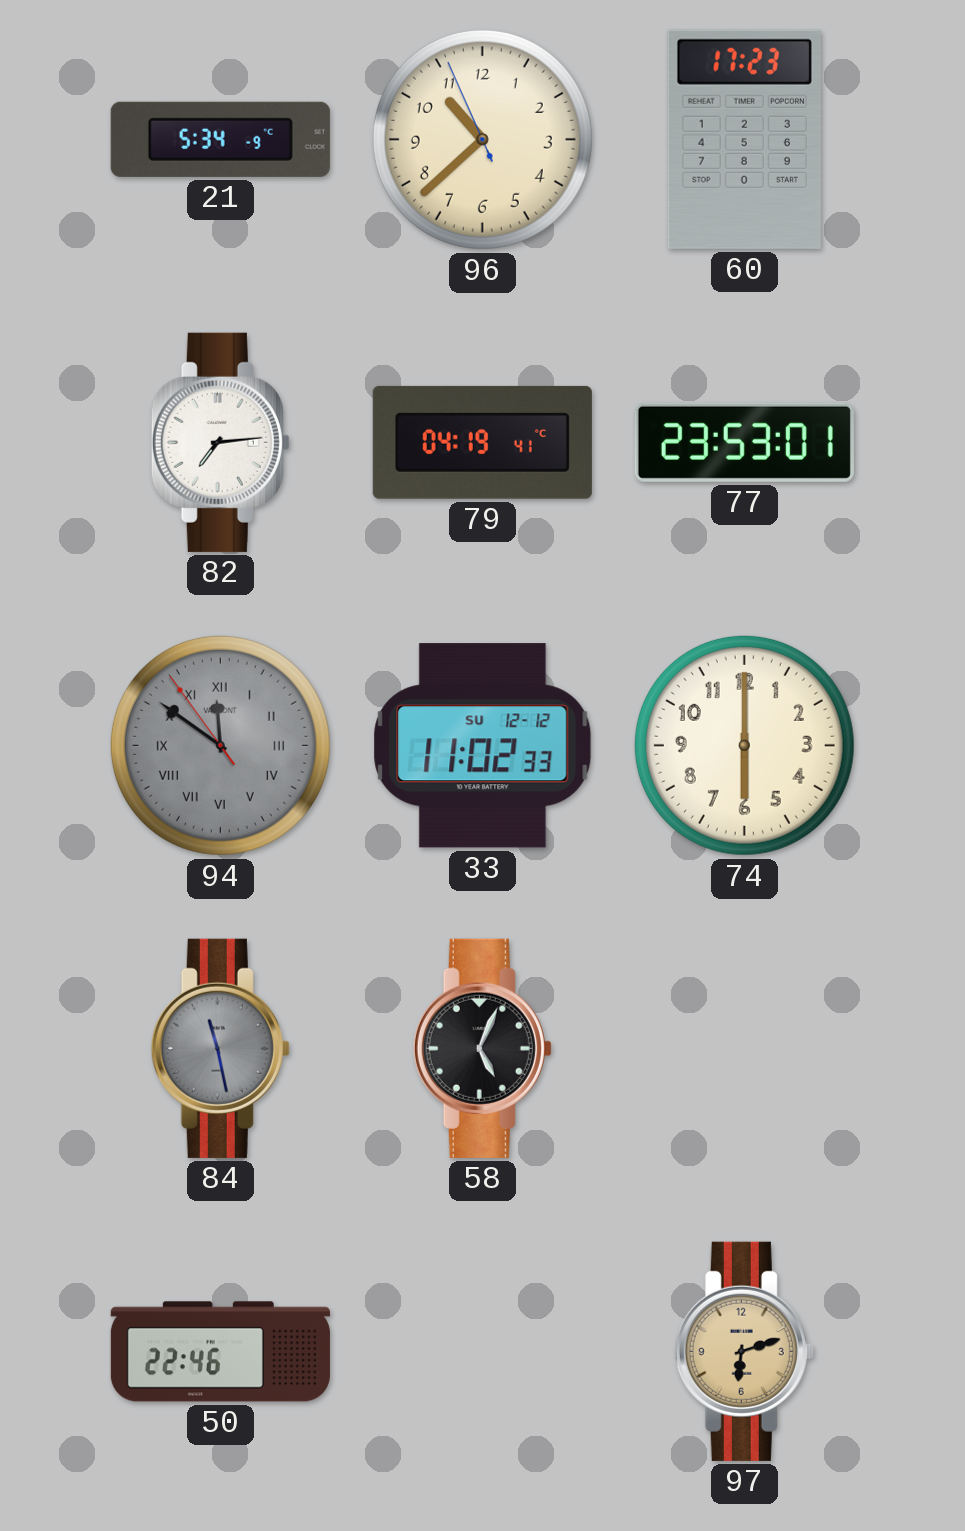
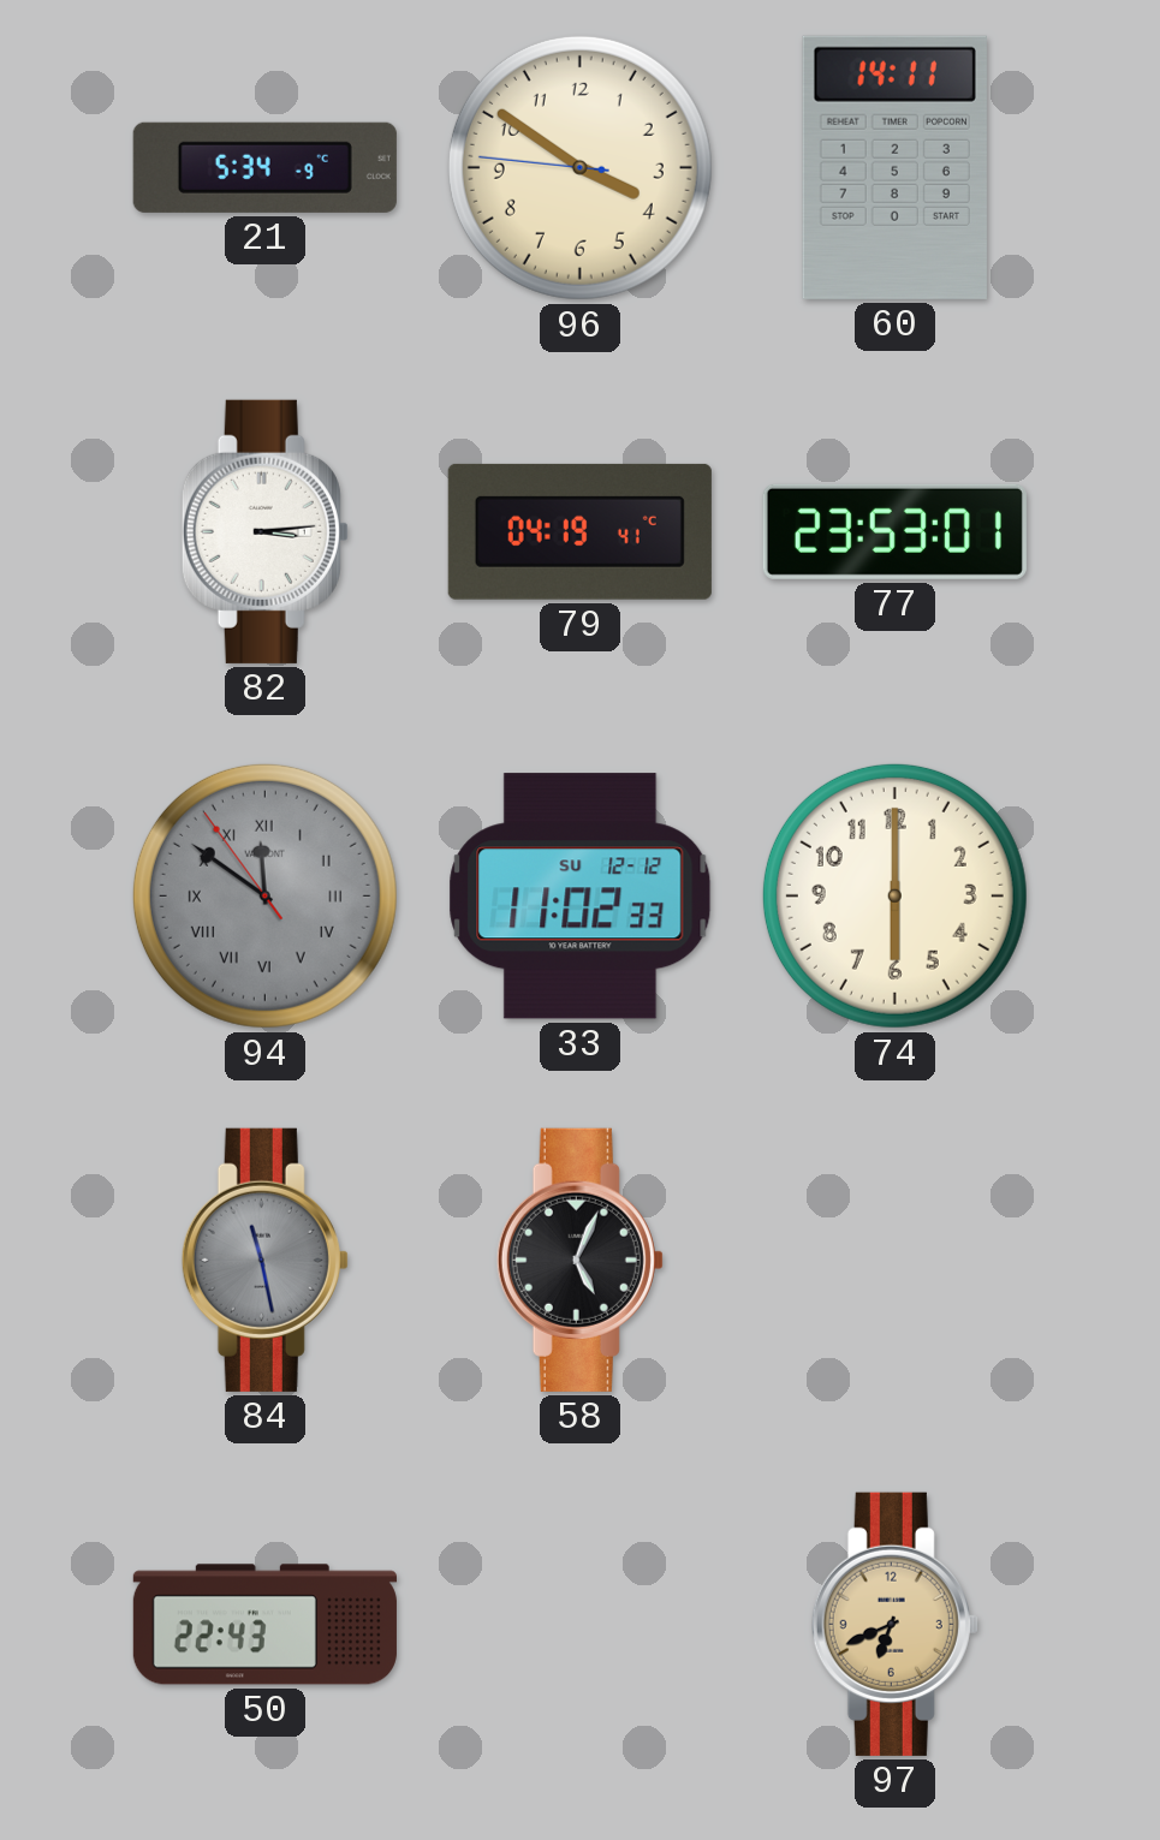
96: 10:37 -> 3:50 (579, 167)
60: 17:23 -> 14:11 (894, 167)
82: 7:14 -> 3:14 (264, 531)
50: 22:46 -> 22:43 (264, 1625)
97: 6:12 -> 6:41 (894, 1624)
